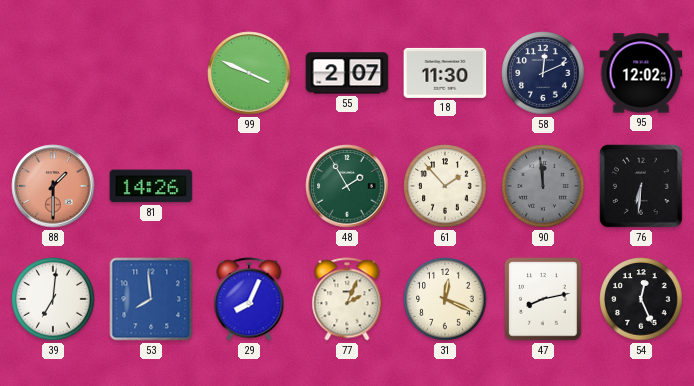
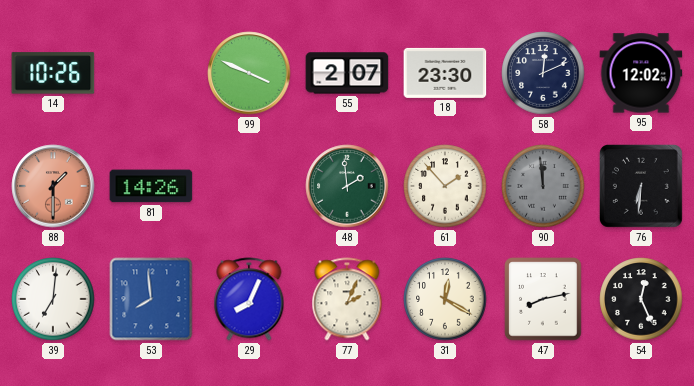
14: none -> 10:26 (53, 73)
18: 11:30 -> 23:30 (445, 73)
48: 1:55 -> 1:59 (347, 186)
31: 12:19 -> 12:20 (445, 299)
